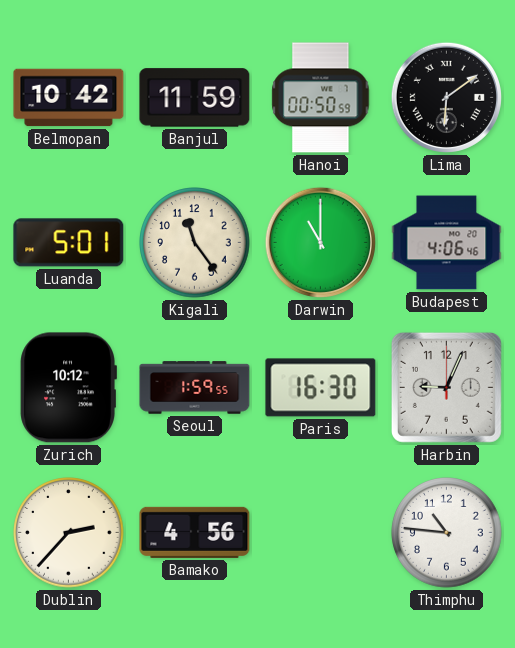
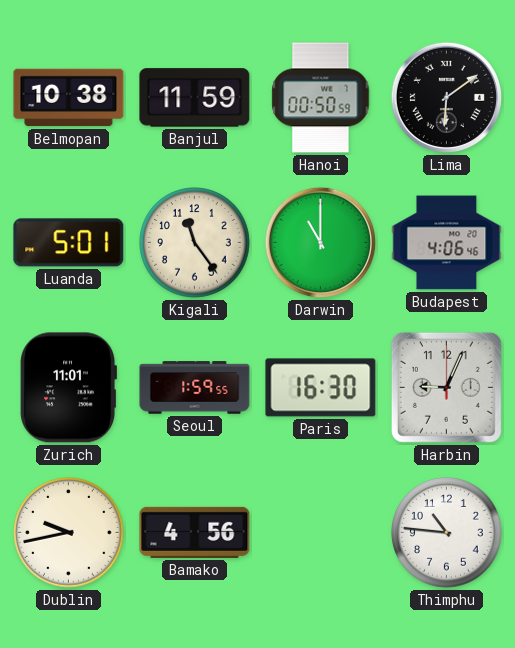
Belmopan: 10:42 -> 10:38 (69, 98)
Zurich: 10:12 -> 11:01 (68, 388)
Dublin: 2:37 -> 9:43 (69, 533)
